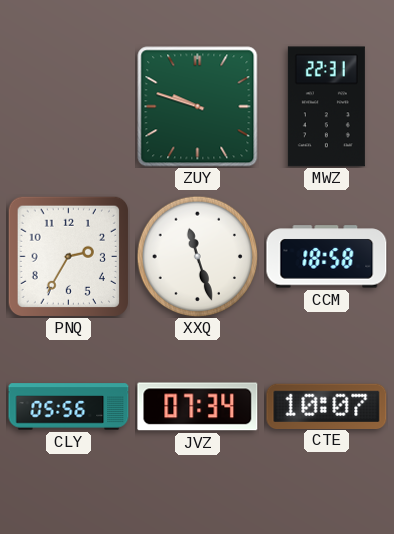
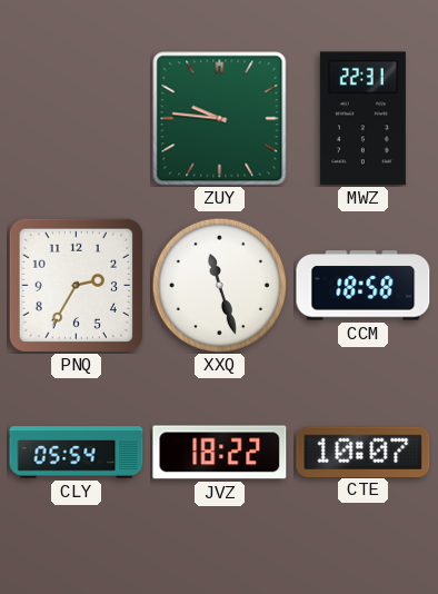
ZUY: 9:48 -> 9:46 (220, 119)
CLY: 05:56 -> 05:54 (77, 453)
JVZ: 07:34 -> 18:22 (220, 453)
